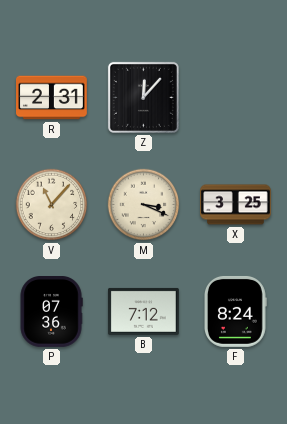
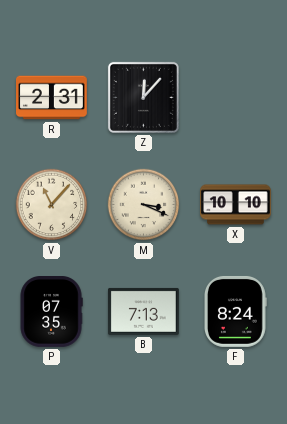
X: 3:25 -> 10:10 (236, 205)
P: 07:36 -> 07:35 (51, 312)
B: 7:12 -> 7:13 (143, 311)
